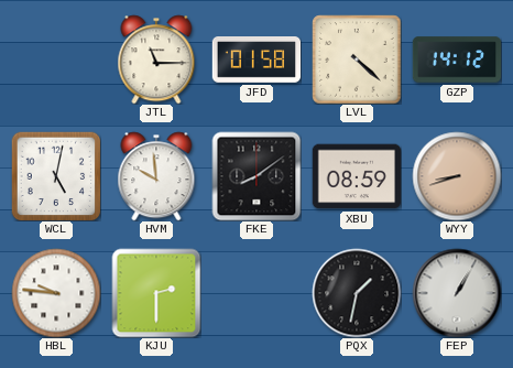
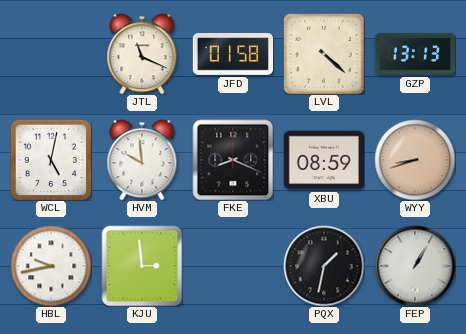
JTL: 11:15 -> 11:19 (142, 54)
GZP: 14:12 -> 13:13 (415, 54)
FKE: 8:09 -> 8:19 (233, 160)
HBL: 9:46 -> 9:43 (51, 266)
KJU: 2:30 -> 2:59 (142, 266)
